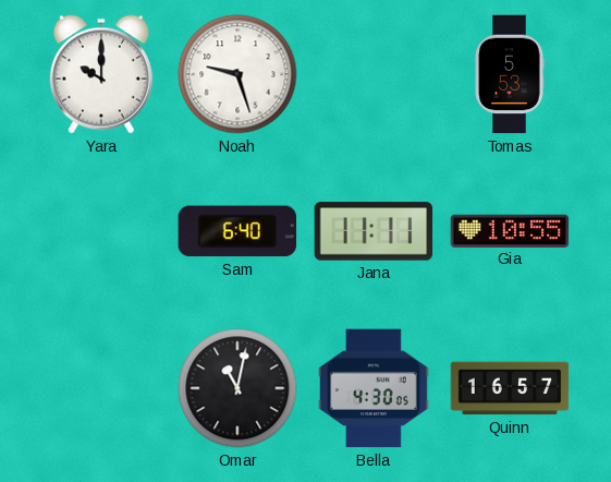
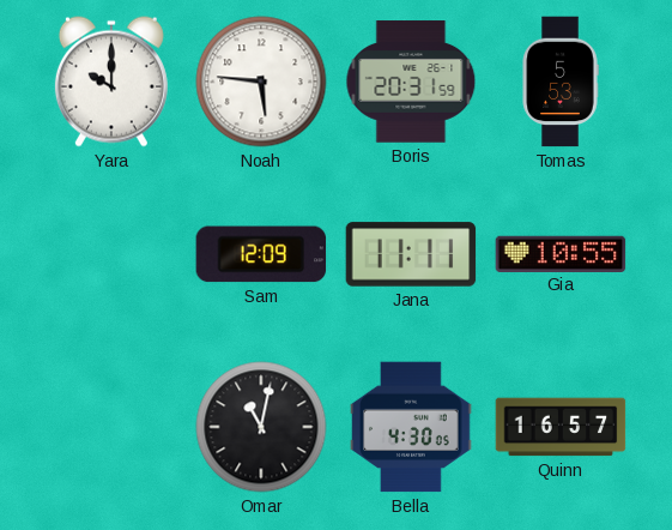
Noah: 9:27 -> 5:46 (261, 82)
Boris: none -> 20:31 (411, 82)
Sam: 6:40 -> 12:09 (261, 254)
